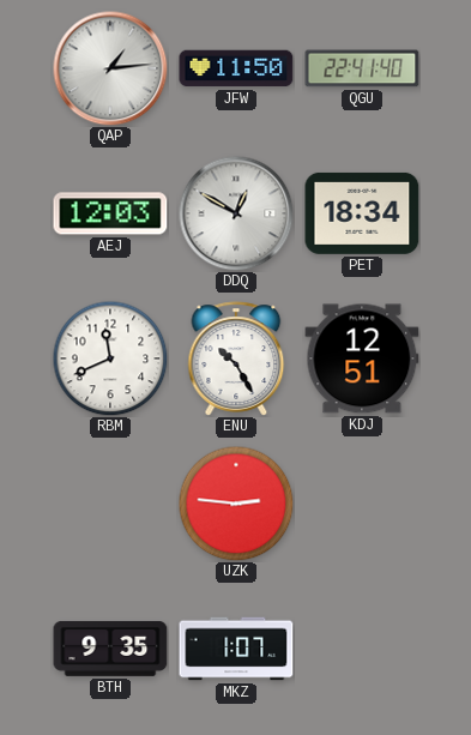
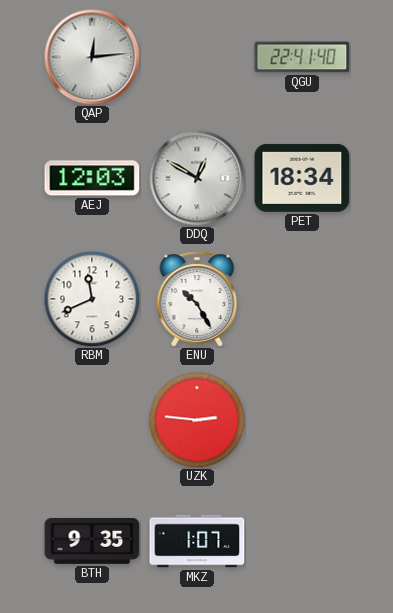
QAP: 1:14 -> 12:14 (92, 57)
JFW: 11:50 -> none (236, 68)
KDJ: 12:51 -> none (362, 359)
